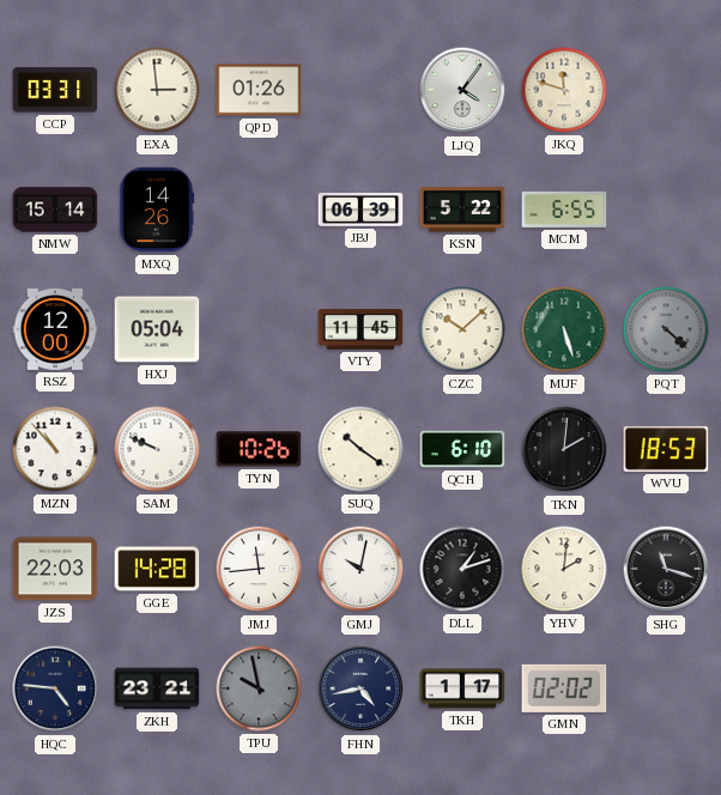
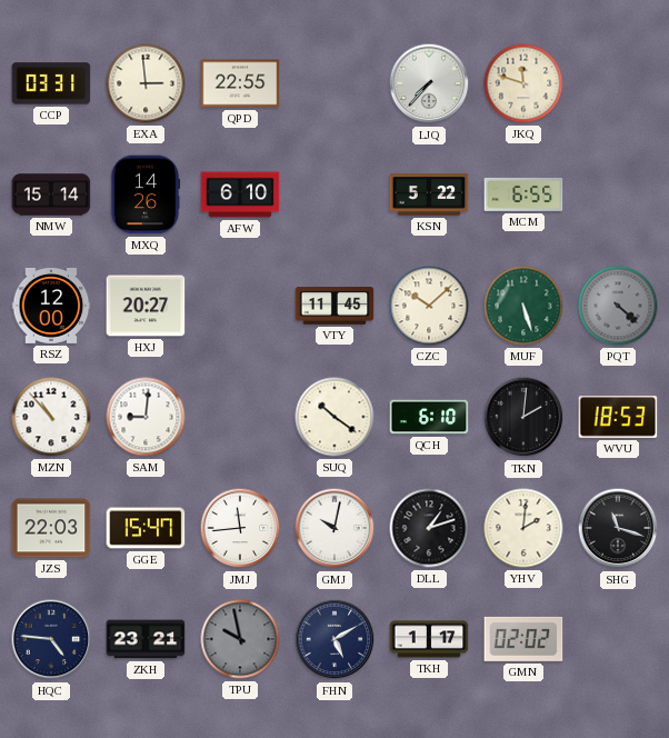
QPD: 01:26 -> 22:55 (240, 83)
LJQ: 4:06 -> 7:37 (429, 83)
AFW: none -> 6:10 (240, 195)
JBJ: 06:39 -> none (360, 211)
HXJ: 05:04 -> 20:27 (146, 306)
SAM: 9:49 -> 9:01 (146, 417)
TYN: 10:26 -> none (259, 449)
GGE: 14:28 -> 15:47 (146, 528)
FHN: 4:43 -> 5:10 (334, 639)
